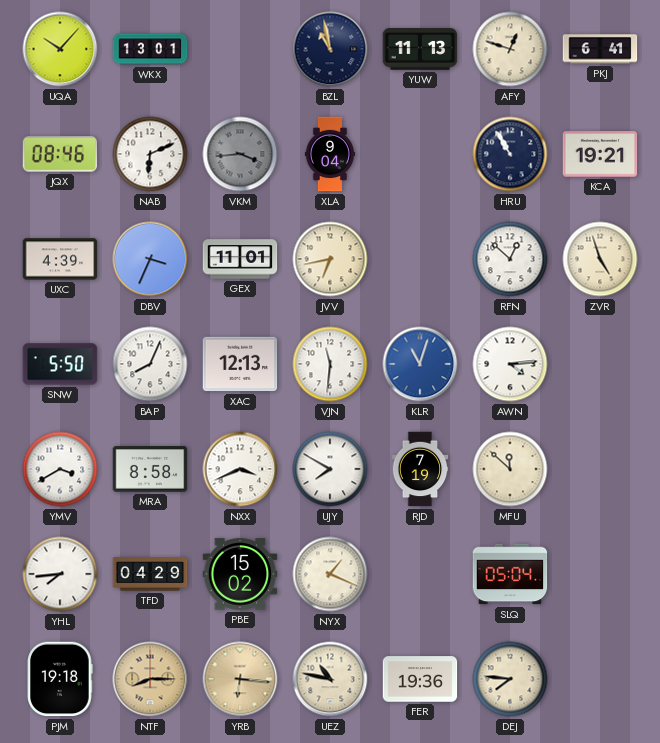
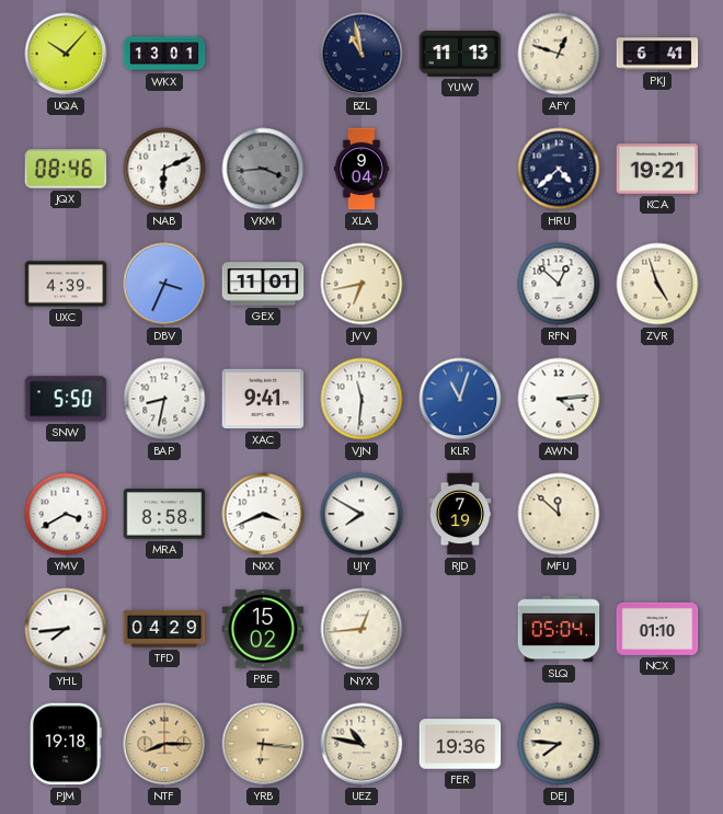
HRU: 10:55 -> 4:38 (559, 169)
BAP: 8:04 -> 8:32 (164, 399)
XAC: 12:13 -> 9:41 (263, 399)
NYX: 1:19 -> 12:44 (361, 629)
NCX: none -> 01:10 (657, 629)
